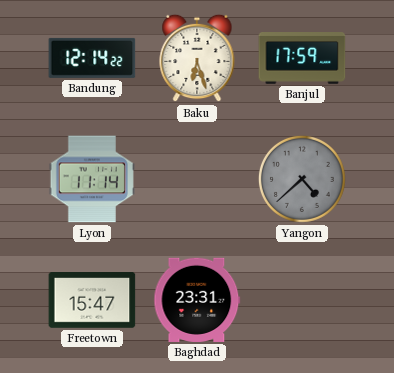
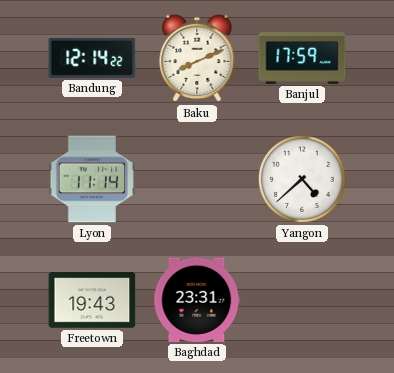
Baku: 6:27 -> 8:11 (197, 58)
Yangon dial: grey -> white (302, 179)
Freetown: 15:47 -> 19:43 (92, 300)
